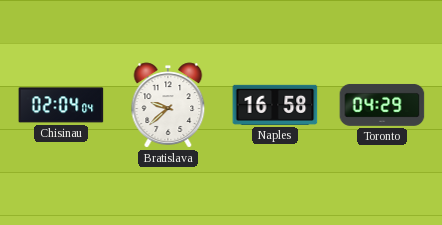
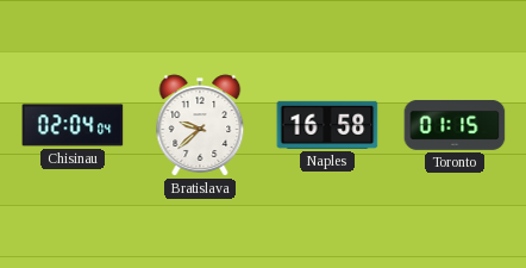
Toronto: 04:29 -> 01:15 (455, 125)
